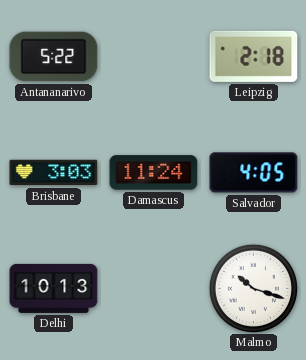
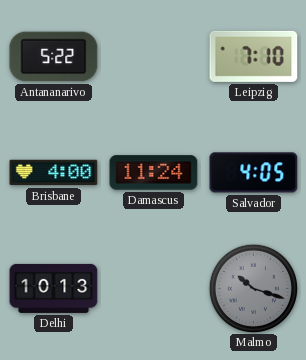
Leipzig: 2:18 -> 7:10 (254, 56)
Brisbane: 3:03 -> 4:00 (54, 173)
Malmo dial: white -> grey (253, 288)
